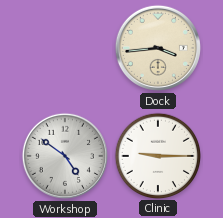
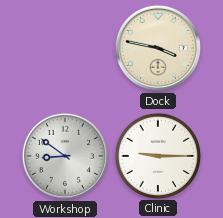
Dock: 3:44 -> 3:47 (158, 48)
Workshop: 4:51 -> 8:51 (65, 156)
